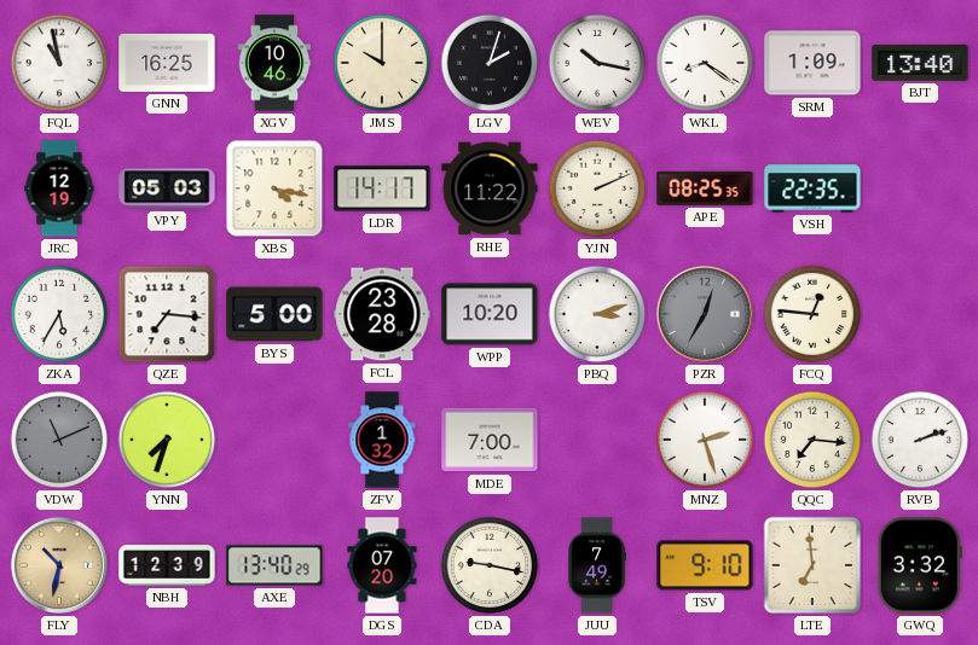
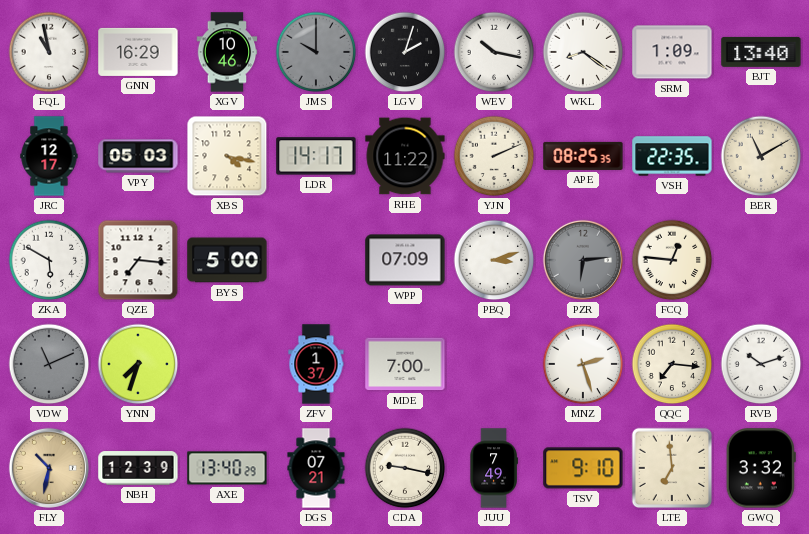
GNN: 16:25 -> 16:29 (138, 52)
JMS dial: cream -> grey (316, 52)
JRC: 12:19 -> 12:17 (49, 156)
BER: none -> 11:10 (761, 156)
ZKA: 5:35 -> 5:50 (49, 260)
FCL: 23:28 -> none (382, 314)
WPP: 10:20 -> 07:09 (405, 260)
PZR: 12:35 -> 6:14 (583, 260)
ZFV: 1:32 -> 1:37 (316, 364)
RVB: 2:12 -> 10:12 (761, 364)
DGS: 07:20 -> 07:21 (316, 468)
